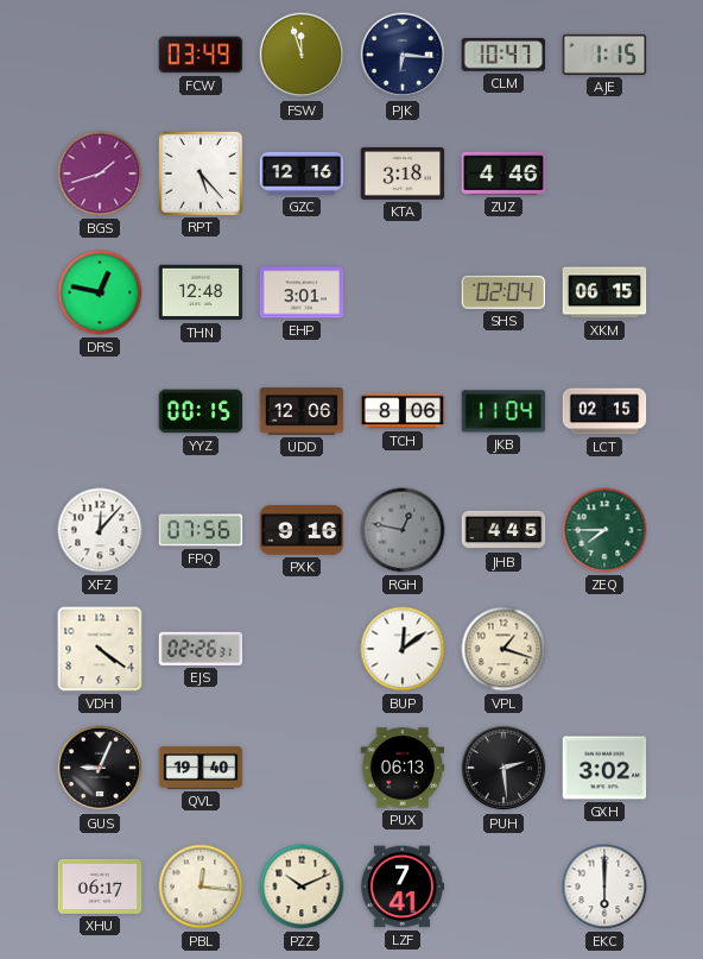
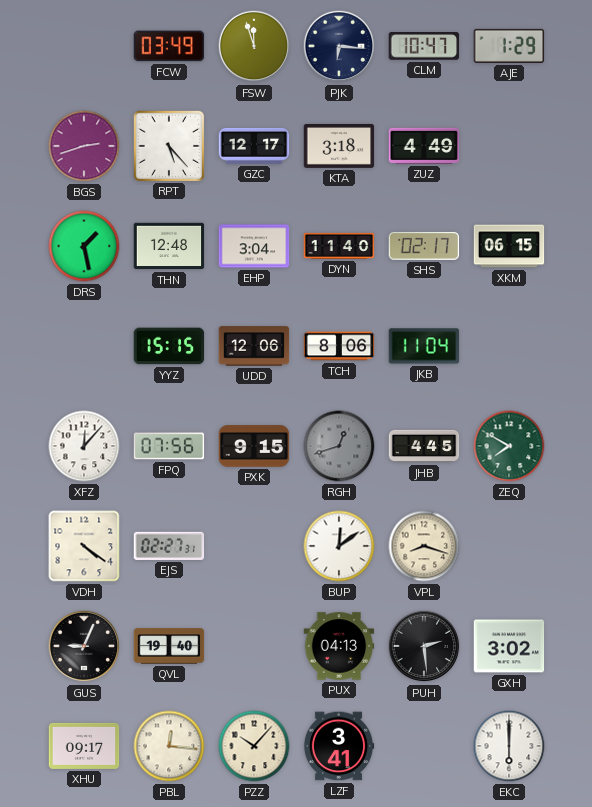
AJE: 1:15 -> 1:29 (509, 46)
BGS: 1:42 -> 2:42 (84, 146)
GZC: 12:16 -> 12:17 (254, 146)
ZUZ: 4:46 -> 4:49 (424, 146)
DRS: 12:47 -> 1:28 (84, 246)
EHP: 3:01 -> 3:04 (254, 246)
DYN: none -> 11:40 (339, 246)
SHS: 02:04 -> 02:17 (424, 246)
YYZ: 00:15 -> 15:15 (169, 346)
LCT: 02:15 -> none (604, 411)
PXK: 9:16 -> 9:15 (254, 446)
RGH: 12:47 -> 12:42 (339, 446)
ZEQ: 7:45 -> 7:50 (509, 446)
EJS: 02:26 -> 02:27 (169, 546)
VPL: 1:18 -> 8:18 (424, 546)
PUX: 06:13 -> 04:13 (339, 646)
XHU: 06:17 -> 09:17 (84, 746)
PZZ: 10:11 -> 10:07 (254, 746)
LZF: 7:41 -> 3:41 (339, 746)
